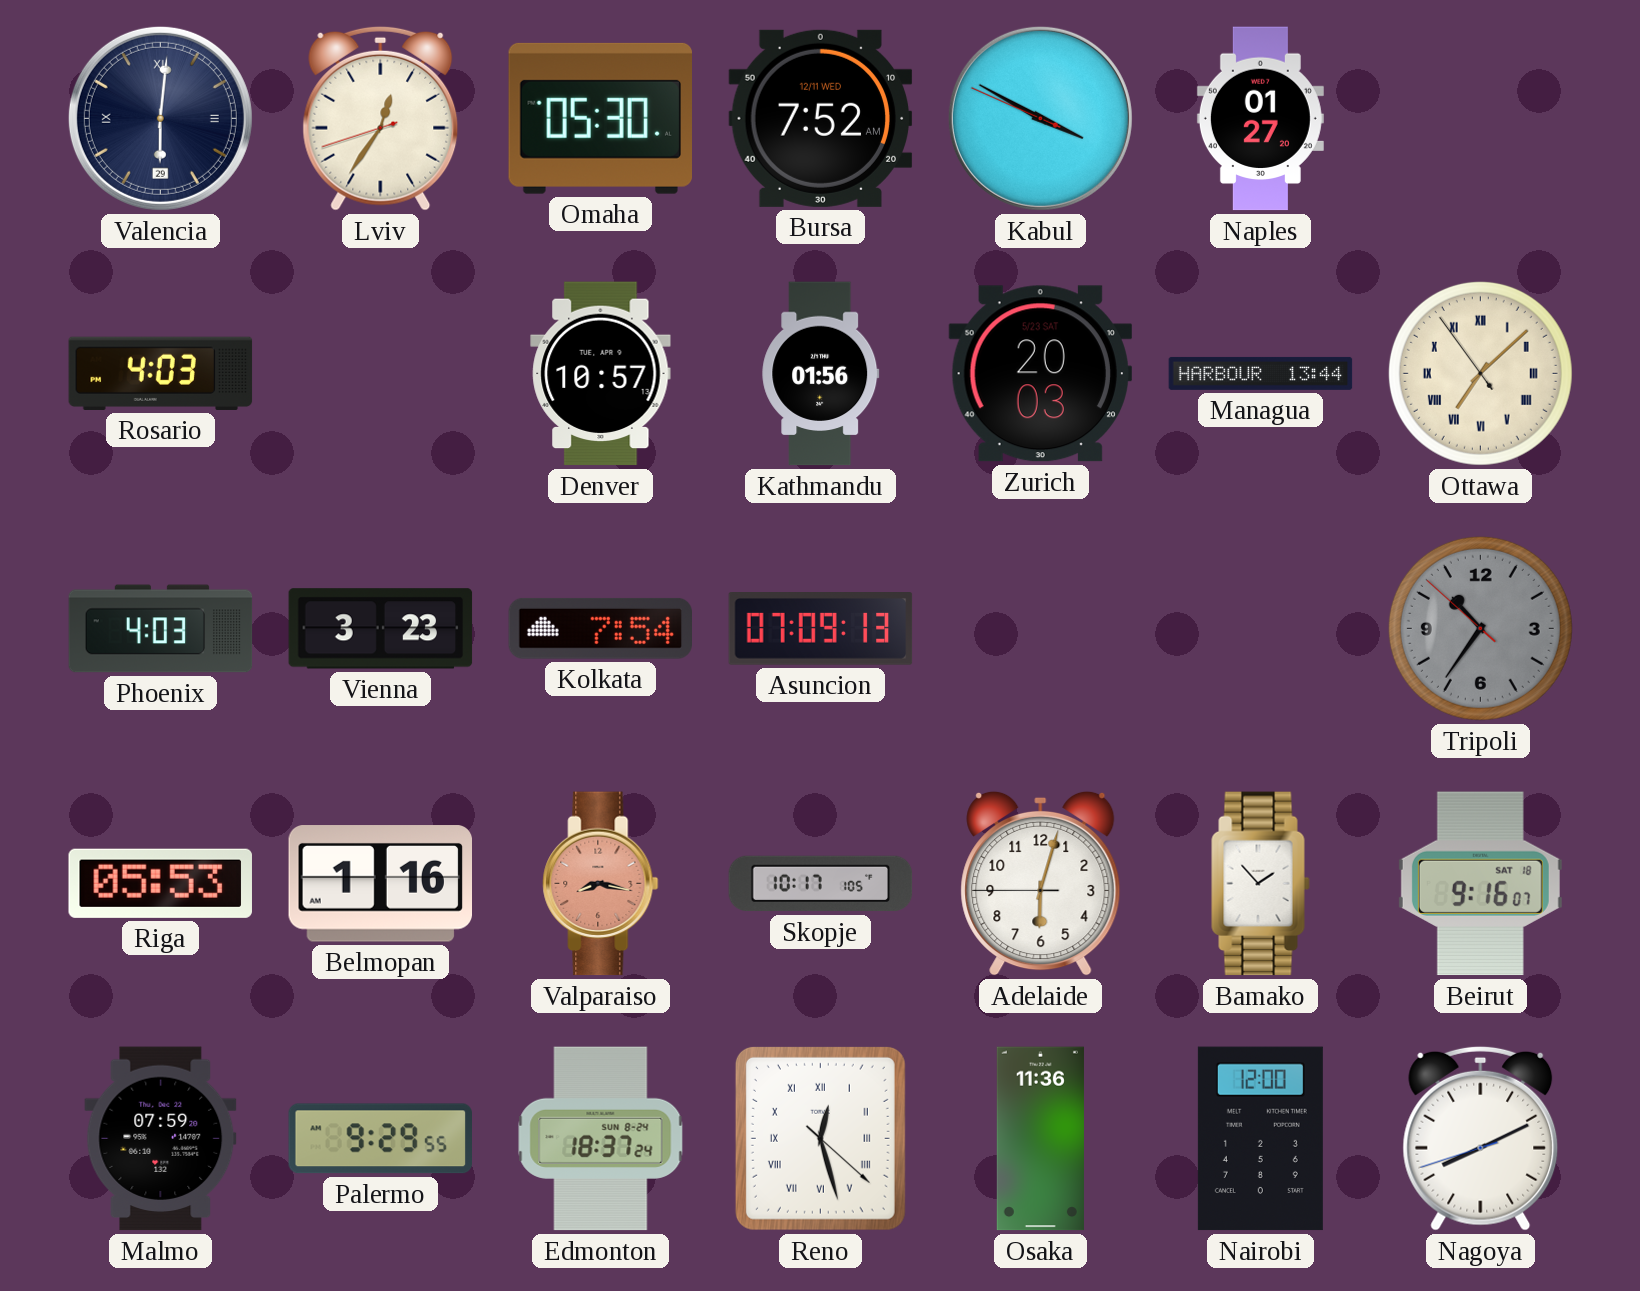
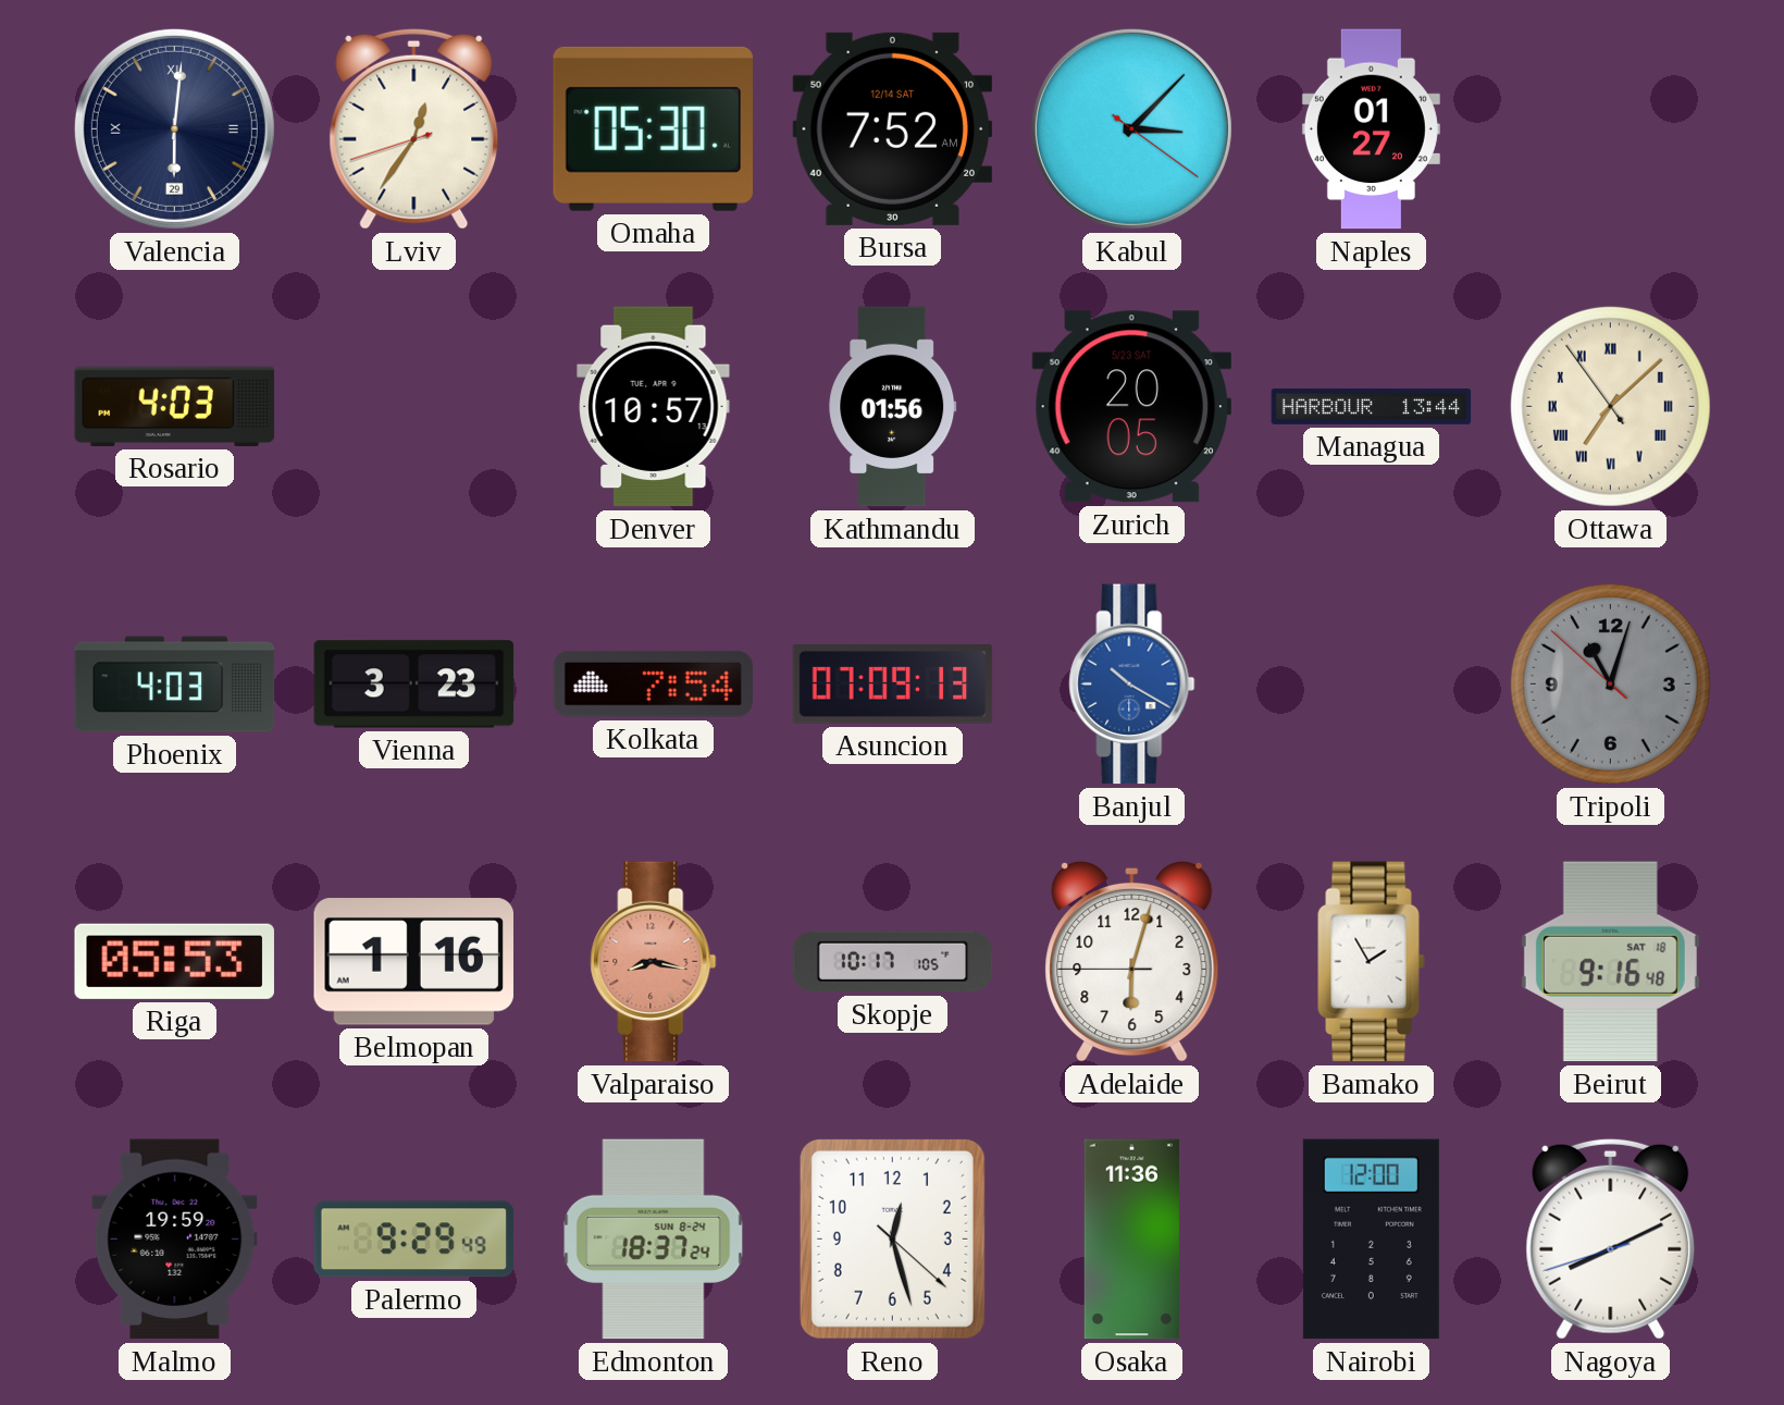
Bursa date: 12/11 WED -> 12/14 SAT (893, 128)
Kabul: 3:49 -> 3:07 (1131, 128)
Zurich: 20:03 -> 20:05 (1131, 407)
Banjul: none -> 10:20 (1132, 685)
Tripoli: 10:35 -> 11:02 (1610, 683)
Bamako: 1:53 -> 1:55 (1372, 962)
Beirut: 9:16:07 -> 9:16:48 (1610, 962)
Malmo: 07:59 -> 19:59 (175, 1240)
Palermo: 9:29:55 -> 9:29:49 (413, 1240)
Reno numerals: Roman -> Arabic (892, 1238)
